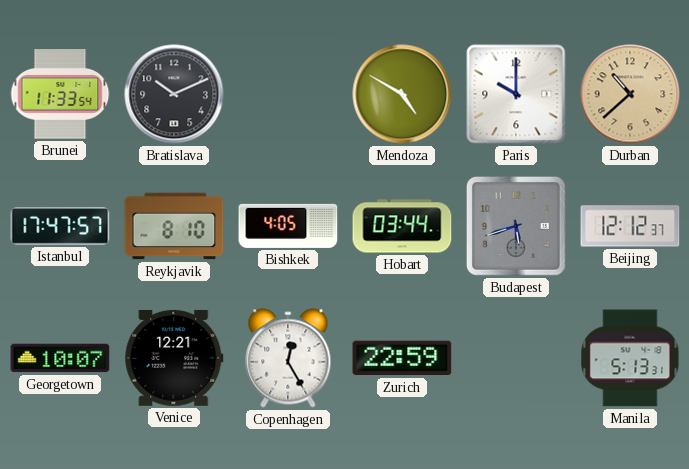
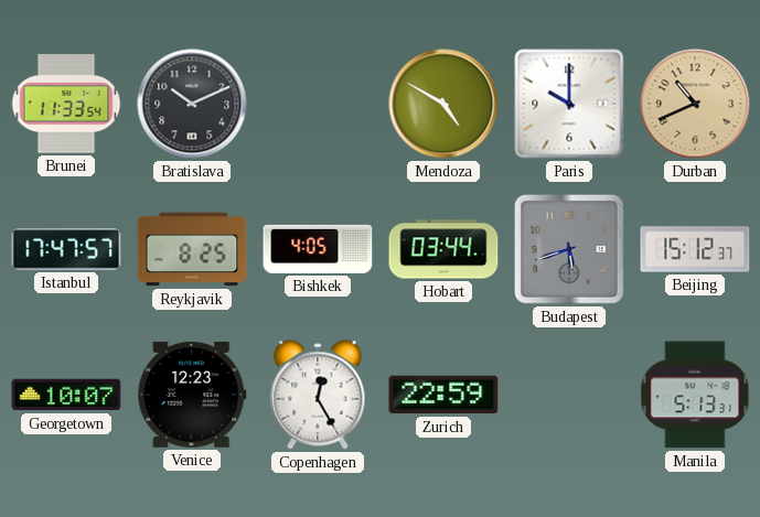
Durban: 10:38 -> 10:41 (695, 104)
Reykjavik: 8:10 -> 8:25 (192, 249)
Beijing: 12:12 -> 15:12 (695, 249)
Venice: 12:21 -> 12:23 (192, 395)
